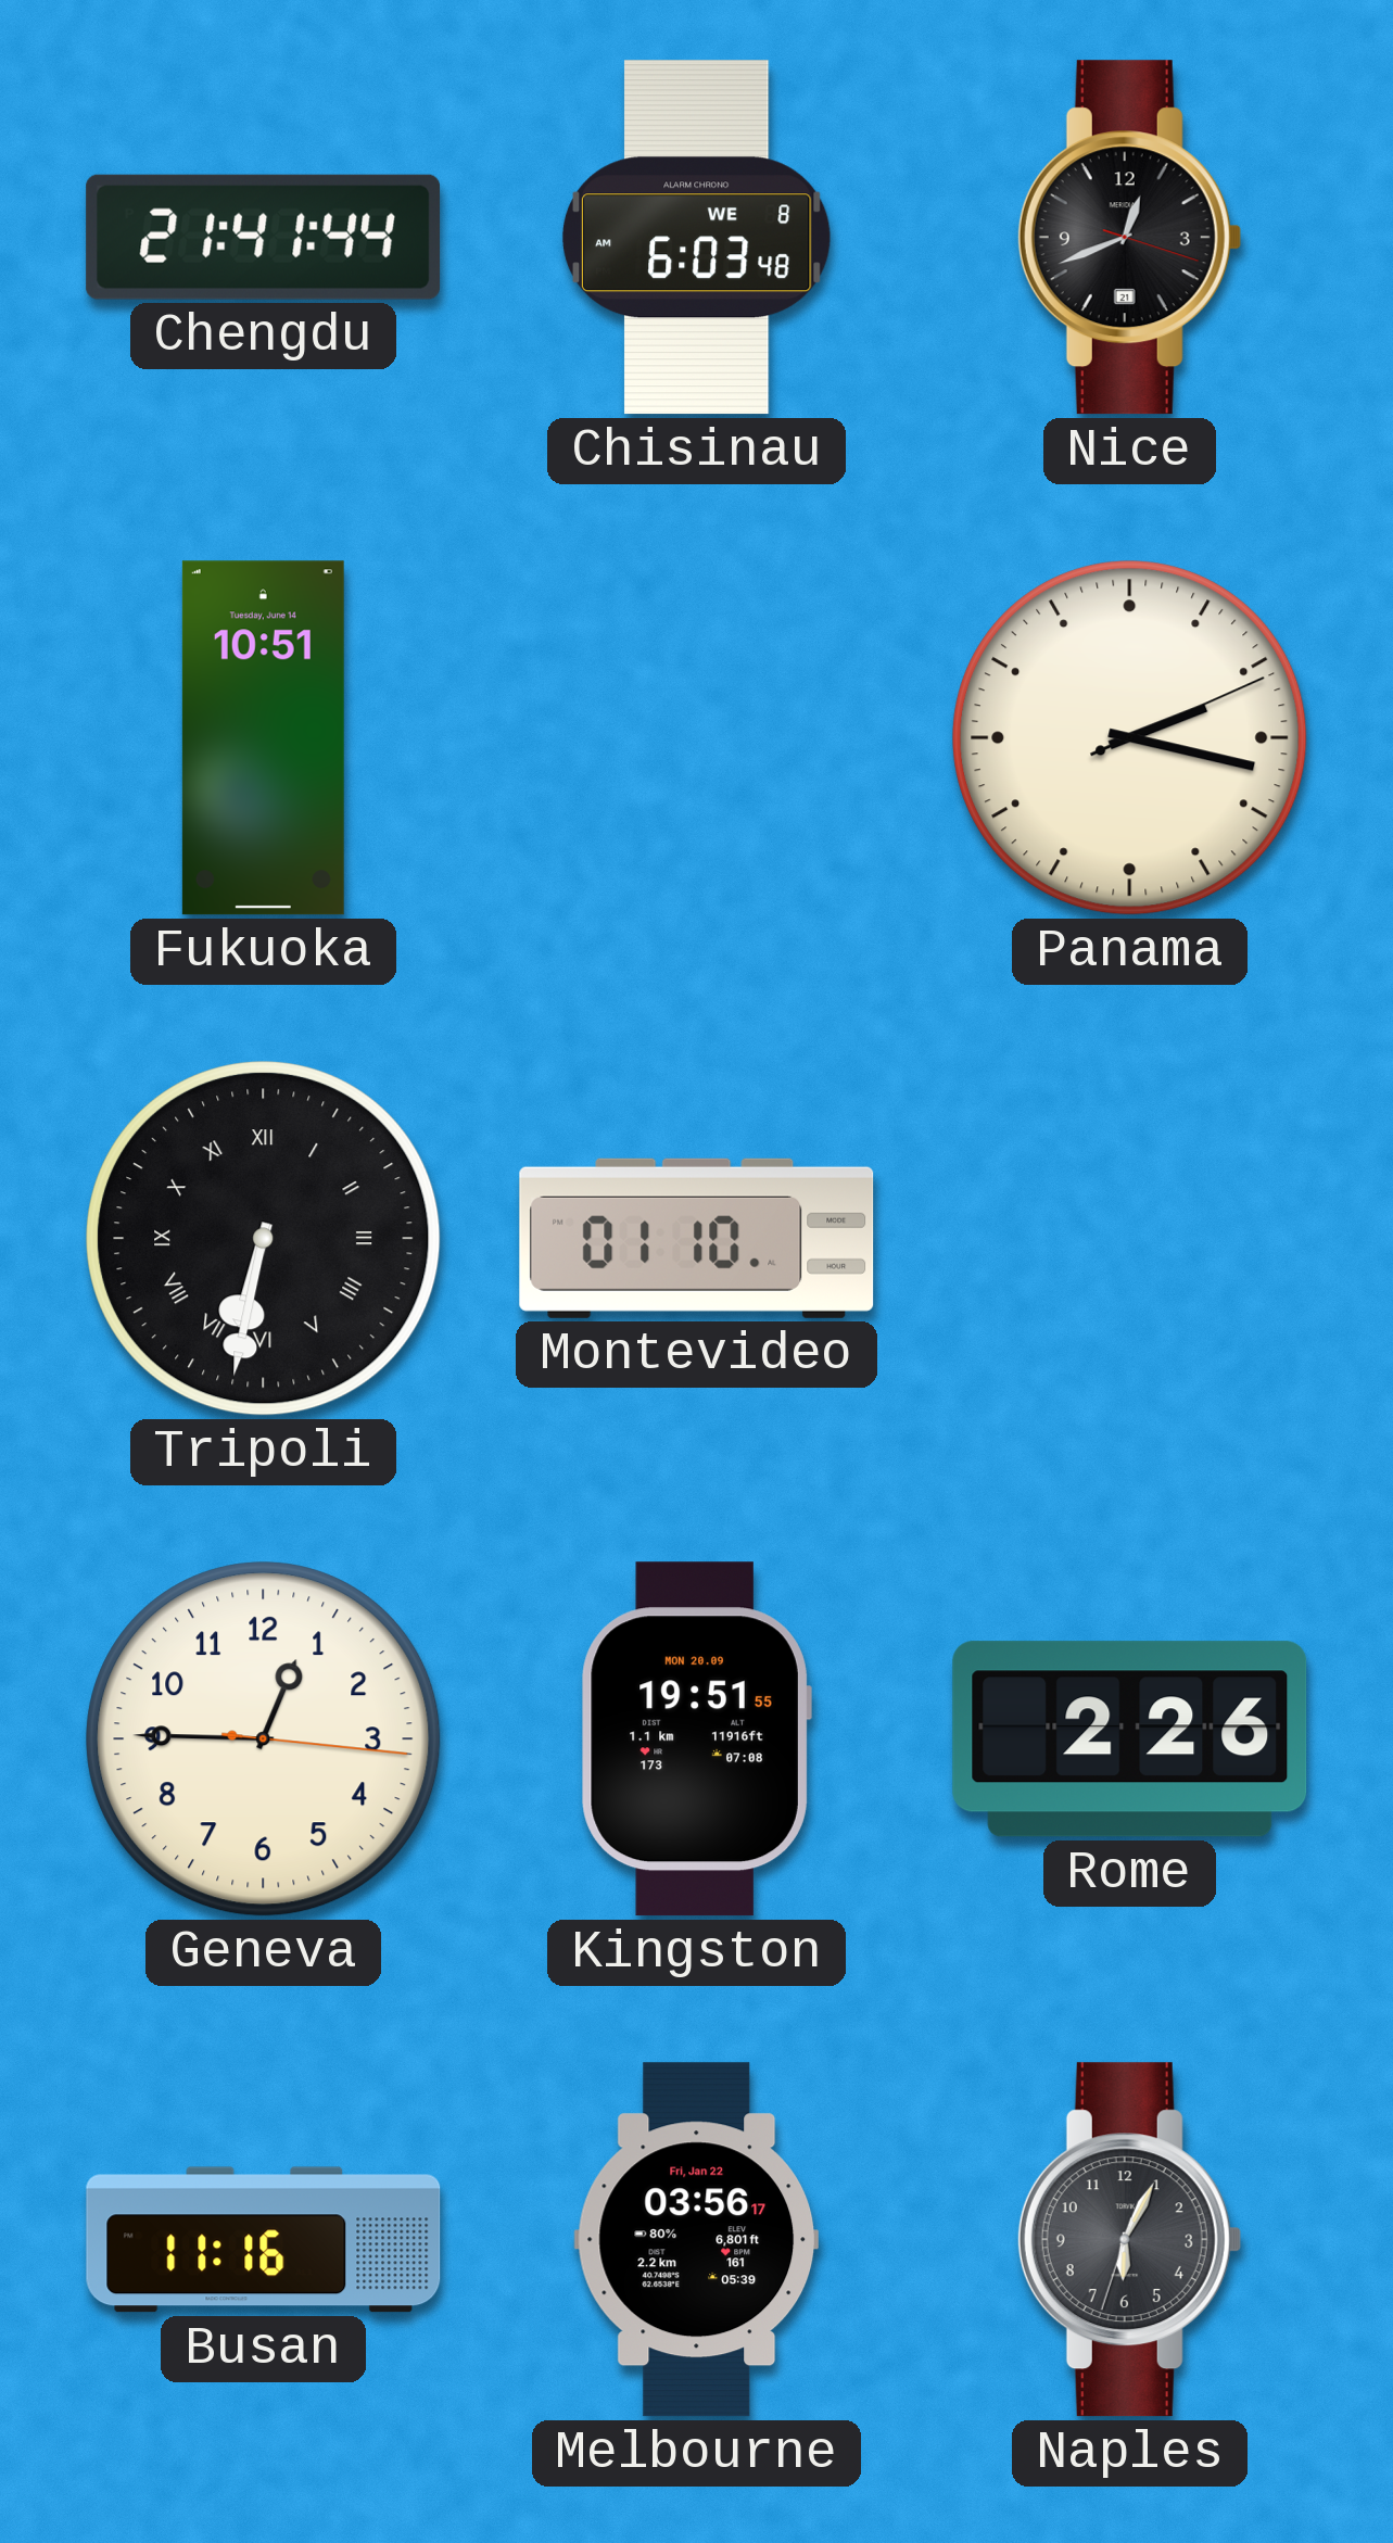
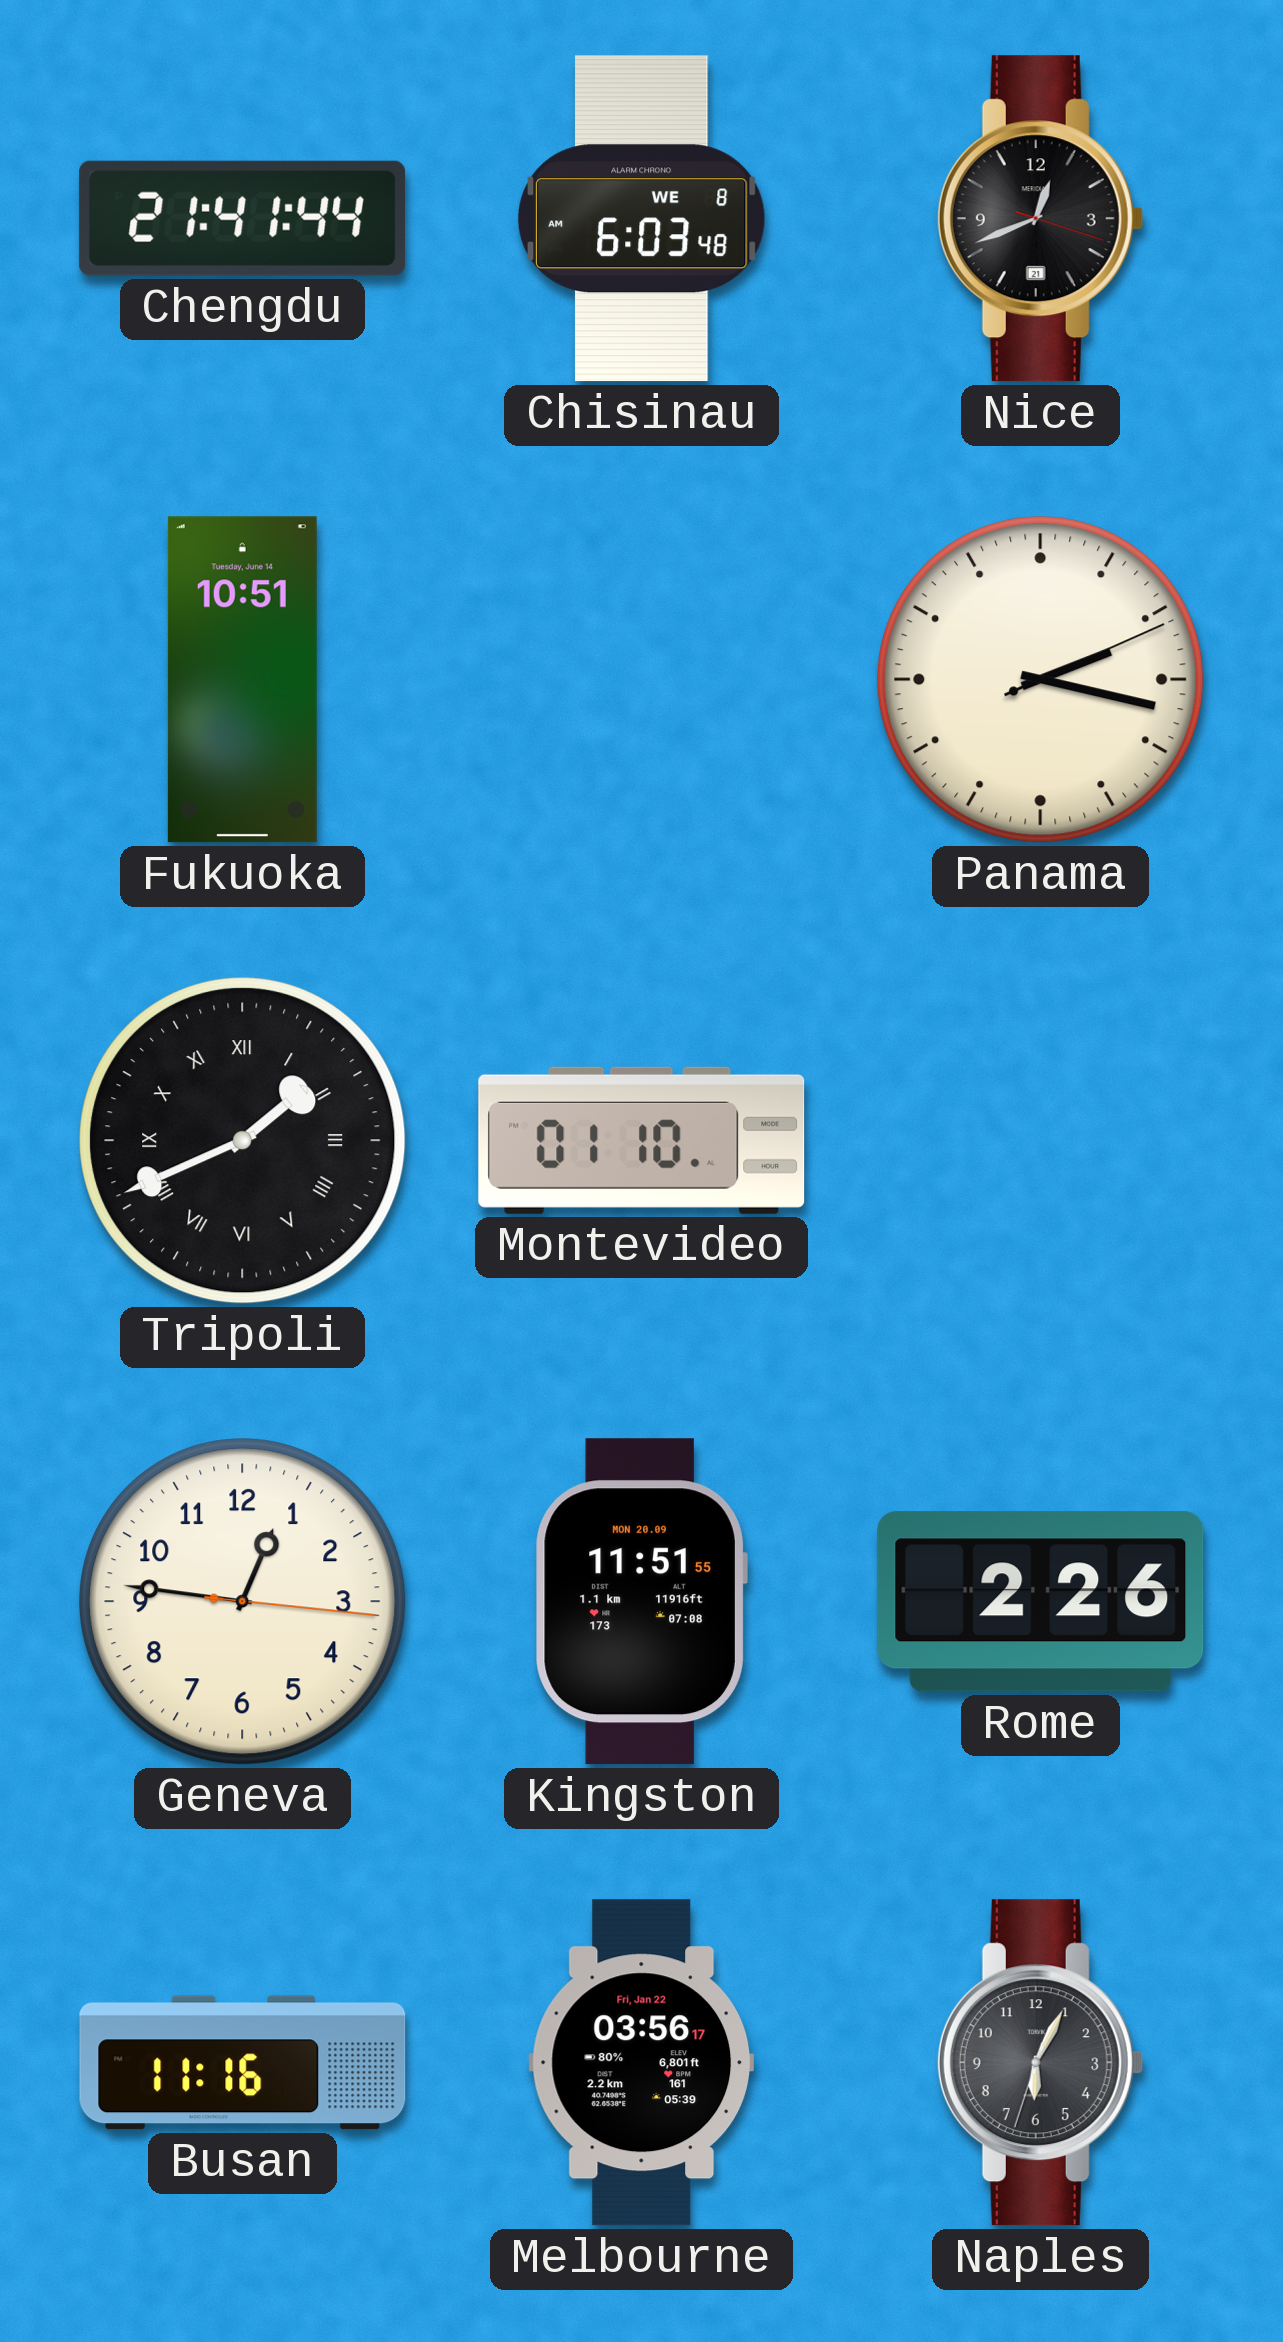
Tripoli: 6:32 -> 1:41 (243, 1141)
Geneva: 12:45 -> 12:46 (243, 1602)
Kingston: 19:51 -> 11:51 (641, 1602)
